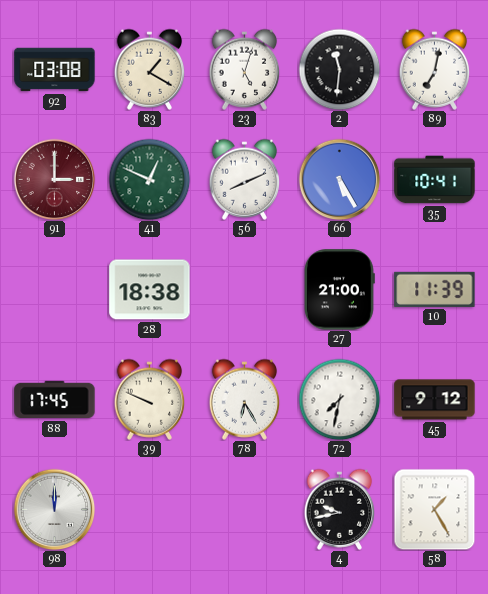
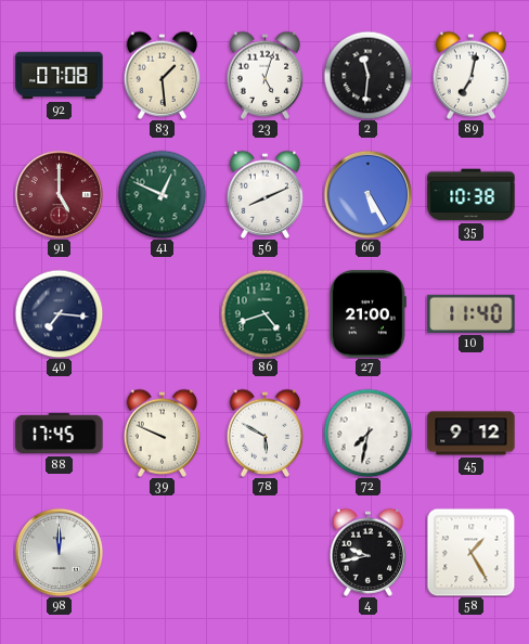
92: 03:08 -> 07:08 (60, 76)
83: 1:20 -> 1:29 (163, 75)
91: 3:00 -> 5:00 (59, 194)
35: 10:41 -> 10:38 (472, 195)
40: none -> 7:16 (59, 313)
28: 18:38 -> none (150, 290)
86: none -> 4:42 (264, 313)
10: 11:39 -> 11:40 (472, 313)
78: 6:25 -> 5:50 (266, 433)
